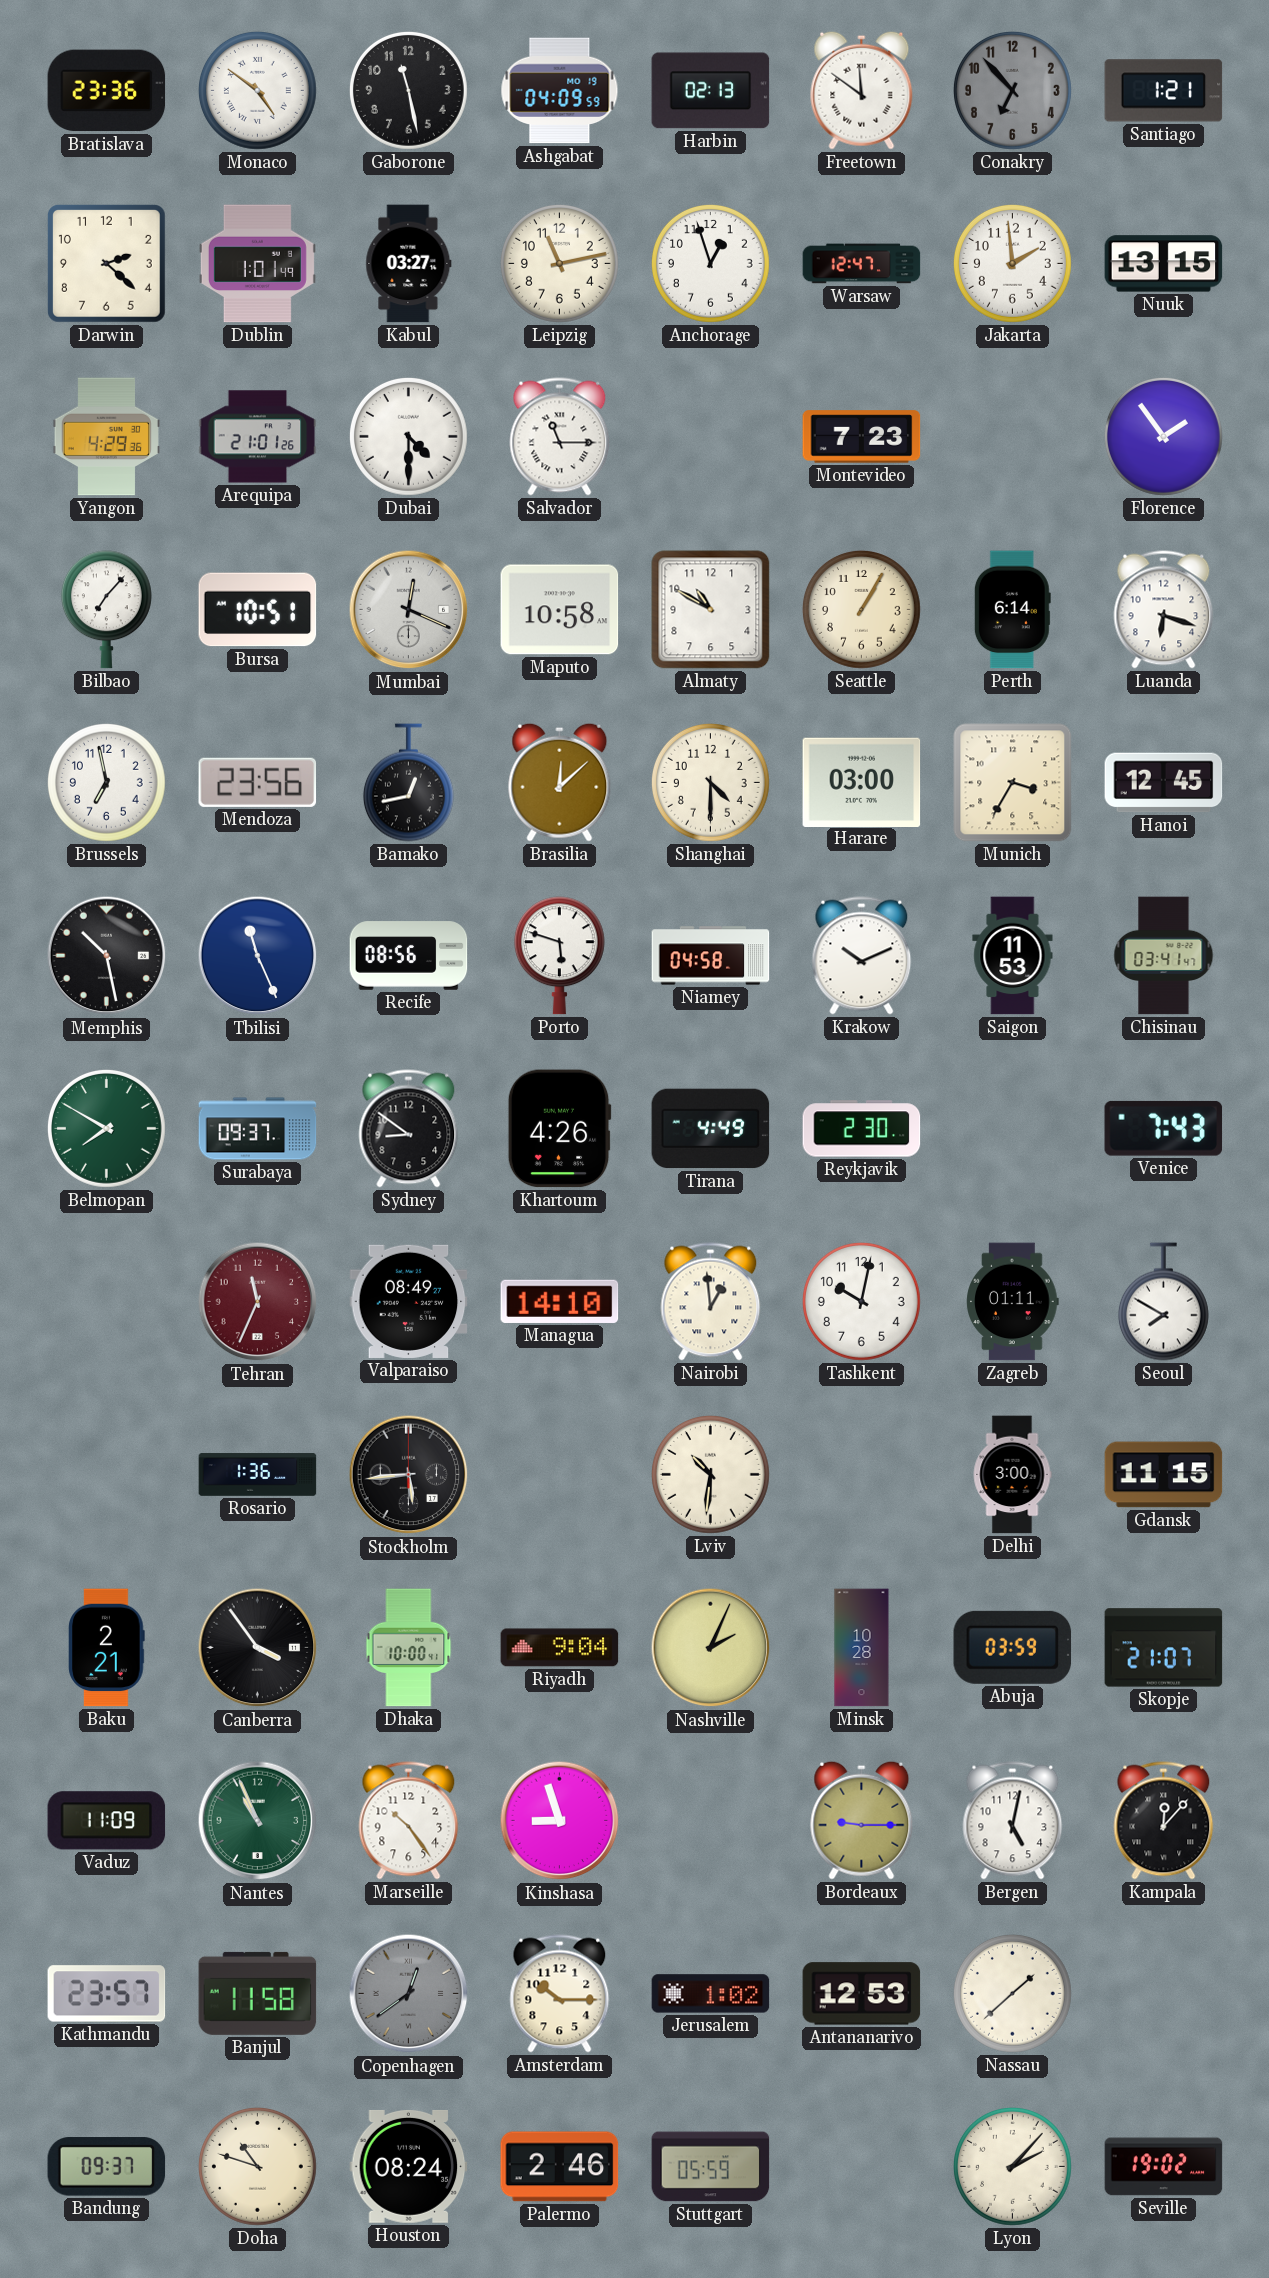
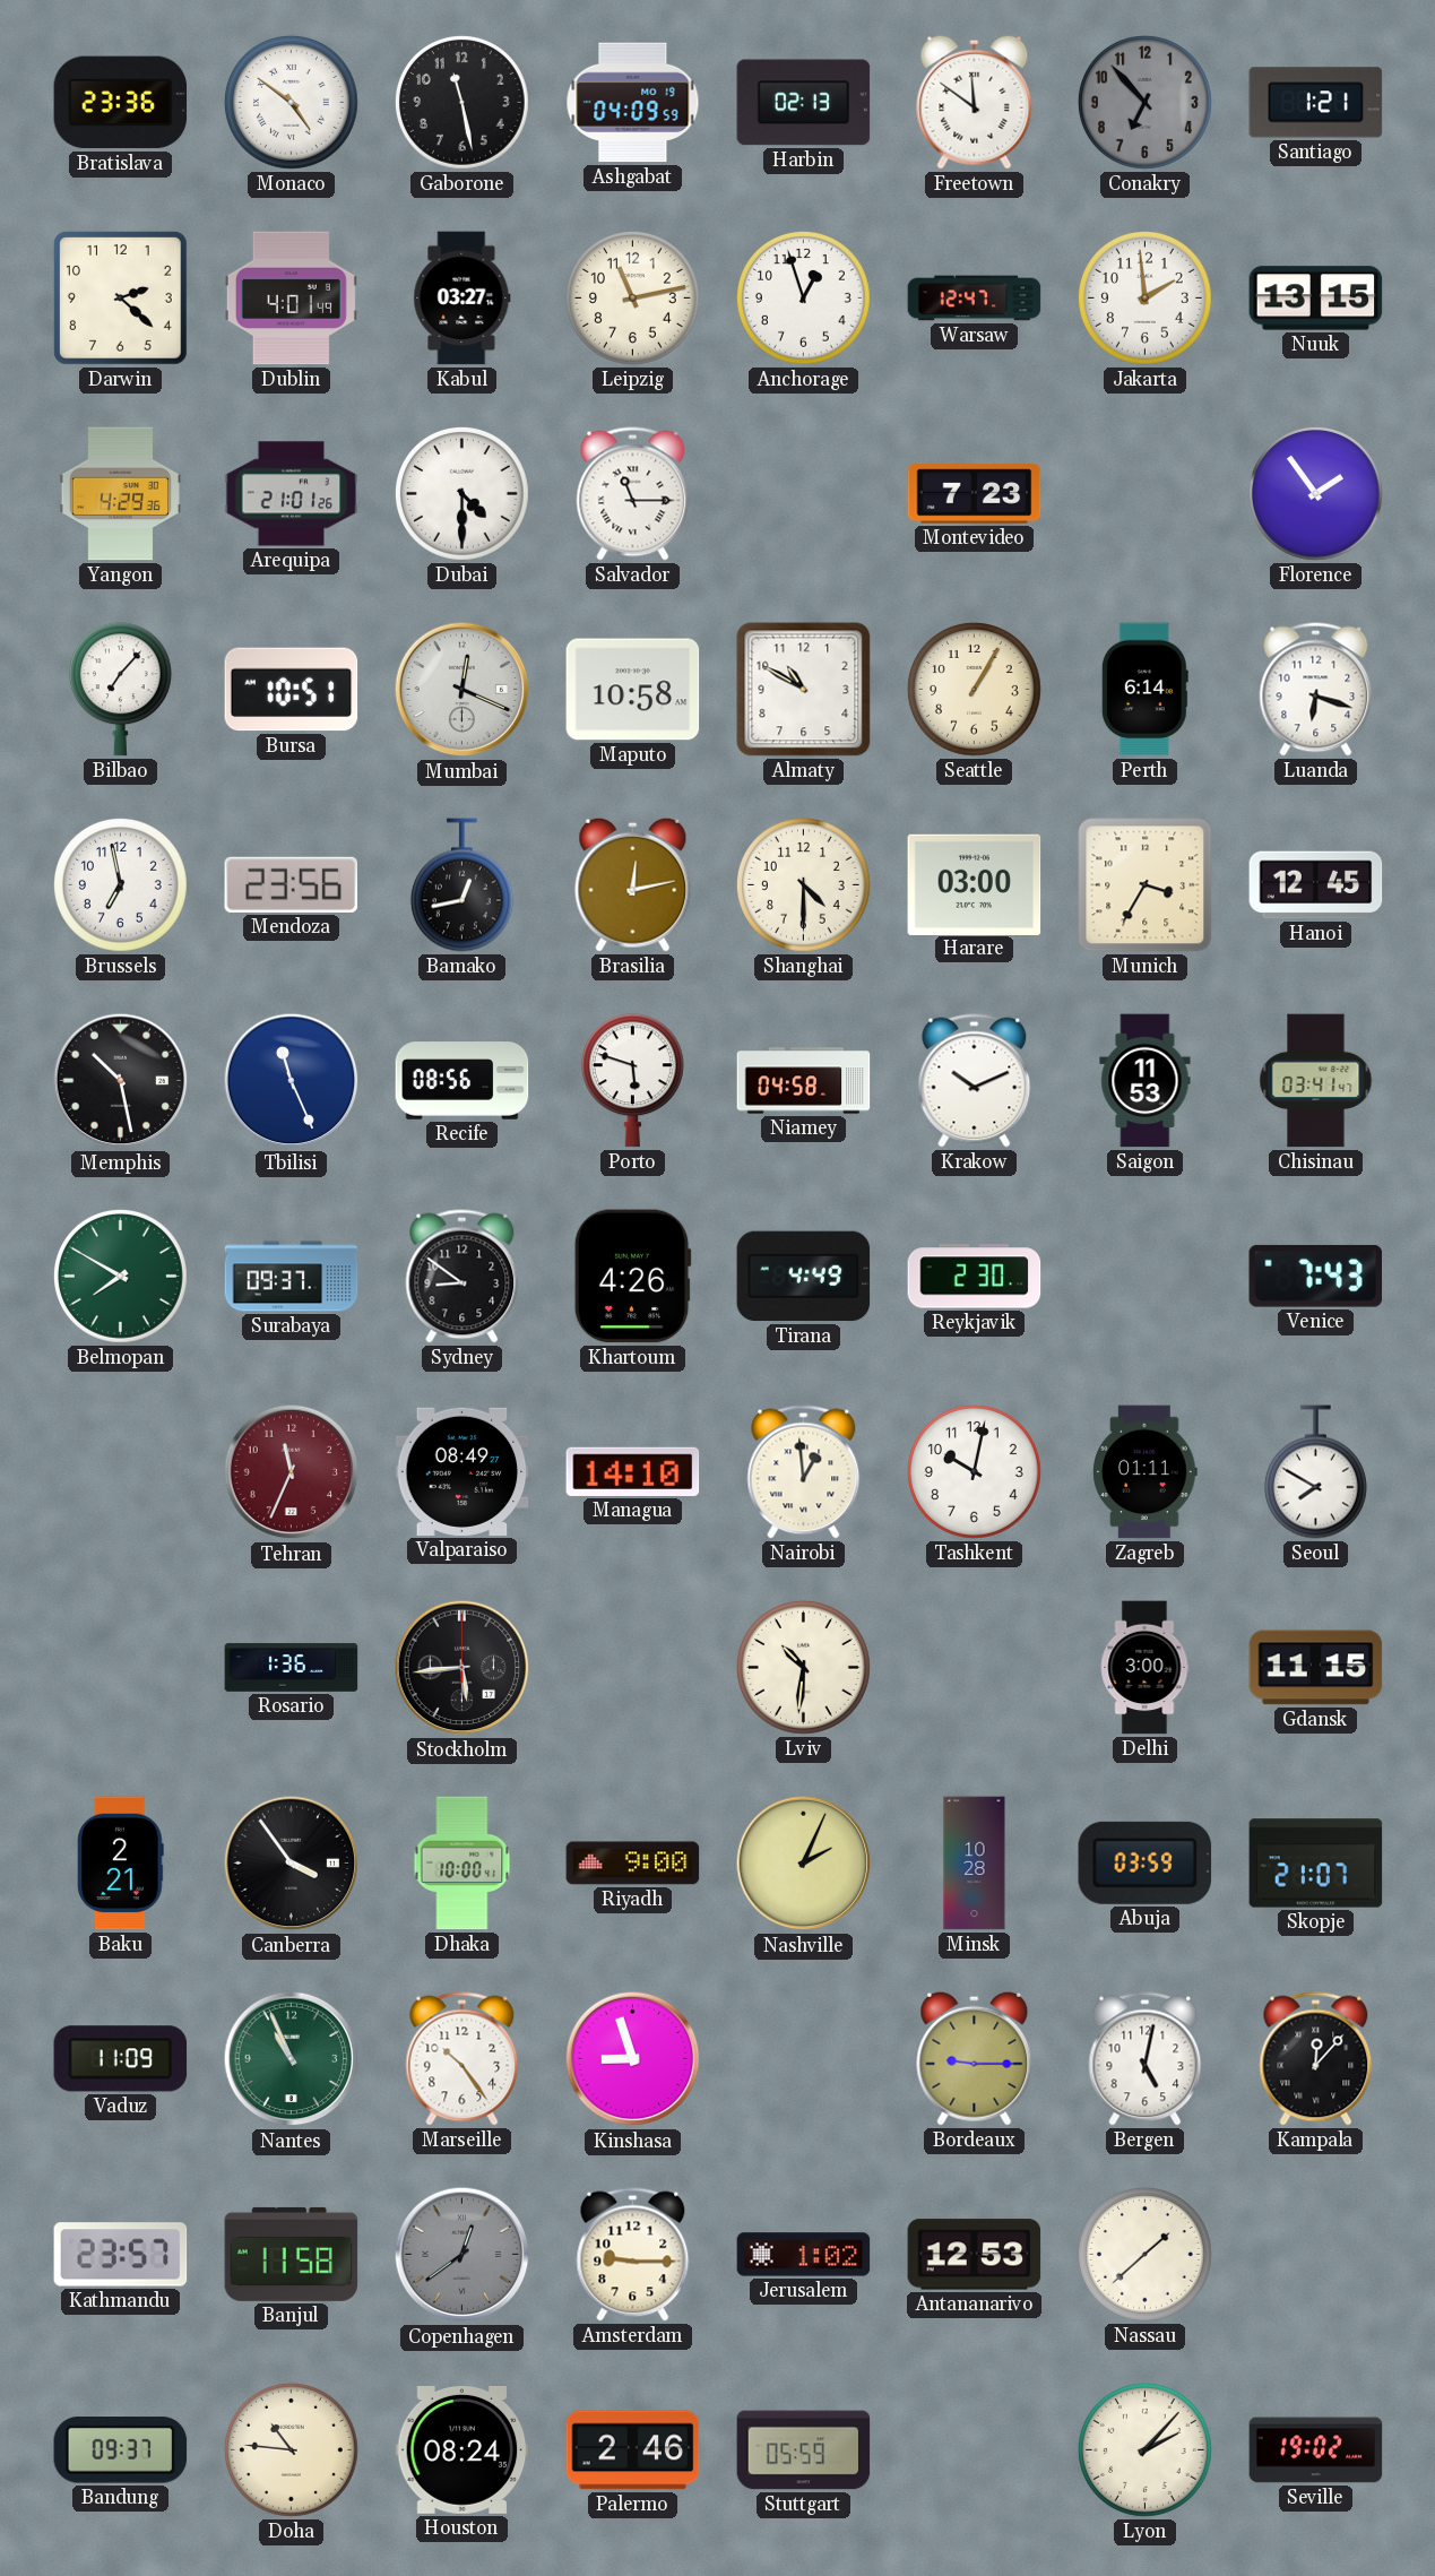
Dublin: 1:01 -> 4:01 (291, 299)
Brasilia: 12:08 -> 12:13 (633, 884)
Riyadh: 9:04 -> 9:00 (633, 1864)
Amsterdam: 10:15 -> 9:15 (633, 2255)
Doha: 10:48 -> 10:46 (291, 2449)
